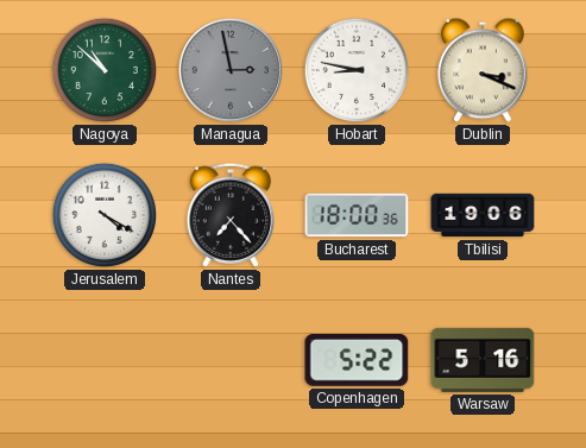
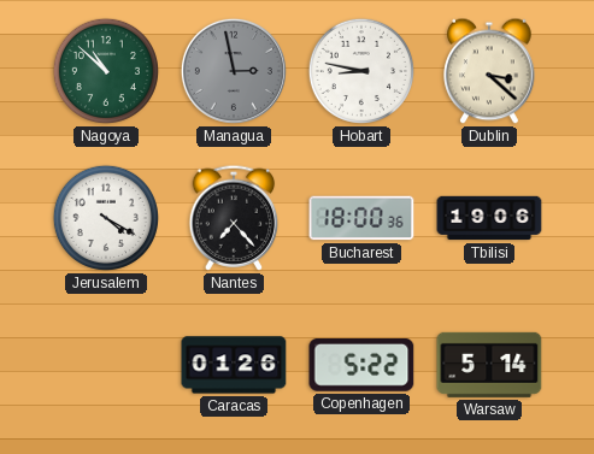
Dublin: 3:19 -> 3:22 (489, 71)
Caracas: none -> 01:26 (234, 365)
Warsaw: 5:16 -> 5:14 (489, 365)
